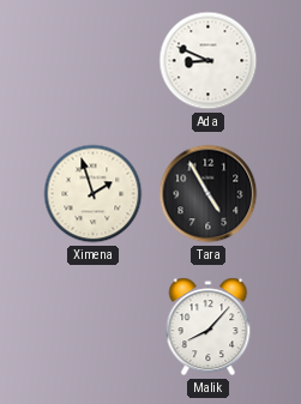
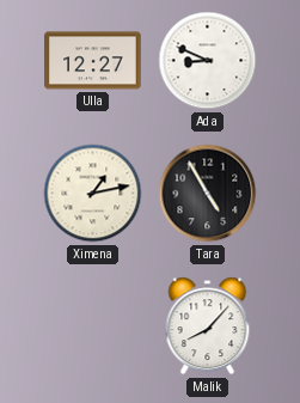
Ulla: none -> 12:27 (93, 61)
Ximena: 1:57 -> 1:13 (93, 194)
